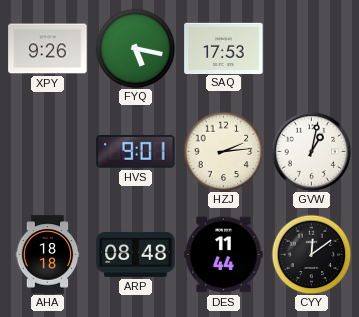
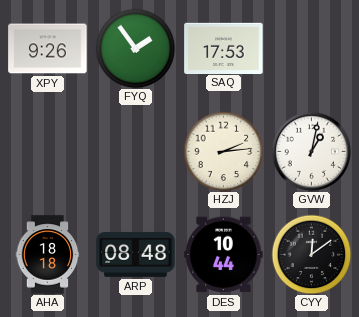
FYQ: 5:17 -> 1:54 (135, 48)
HVS: 9:01 -> none (136, 151)
DES: 11:44 -> 10:44 (224, 255)
